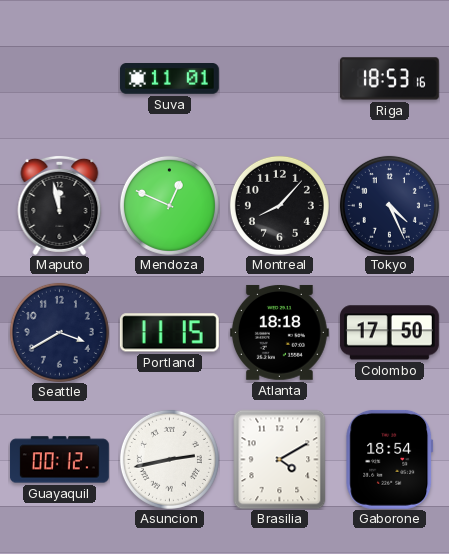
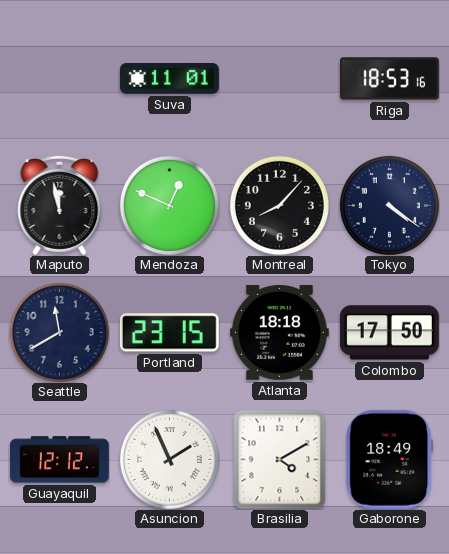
Tokyo: 4:26 -> 4:21 (389, 205)
Seattle: 3:40 -> 11:40 (59, 332)
Portland: 11:15 -> 23:15 (169, 333)
Guayaquil: 00:12 -> 12:12 (59, 460)
Asuncion: 2:43 -> 1:56 (169, 459)
Gaborone: 18:54 -> 18:49 (390, 459)
